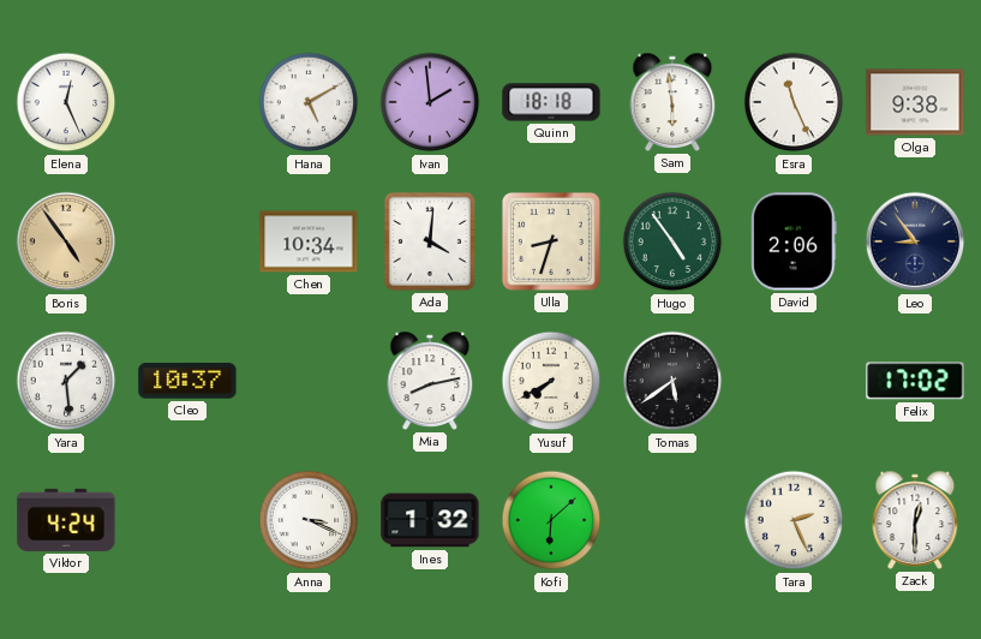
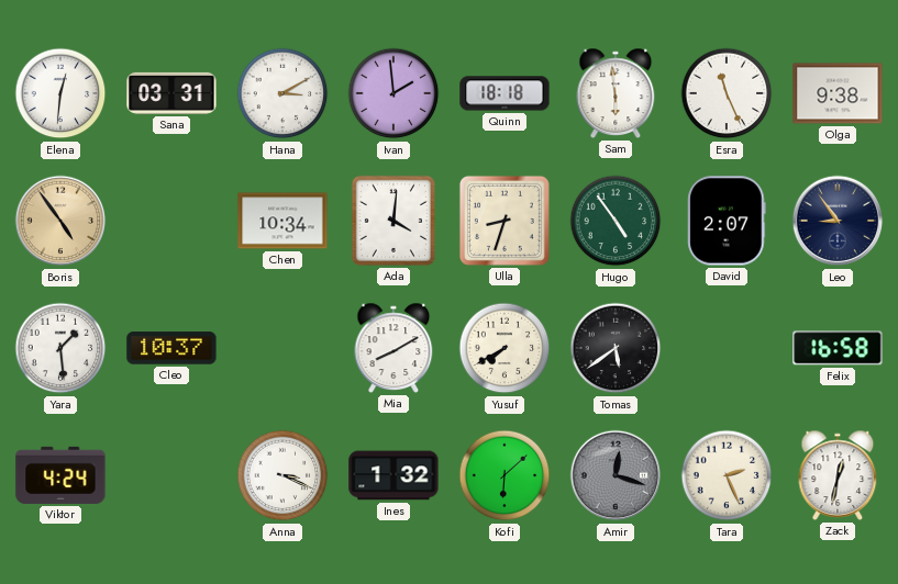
Elena: 12:26 -> 12:31 (60, 93)
Sana: none -> 03:31 (171, 93)
Hana: 5:10 -> 3:10 (282, 93)
David: 2:06 -> 2:07 (727, 221)
Mia: 8:13 -> 8:10 (393, 348)
Felix: 17:02 -> 16:58 (838, 348)
Amir: none -> 12:18 (616, 475)
Zack: 12:30 -> 12:32 (838, 475)
